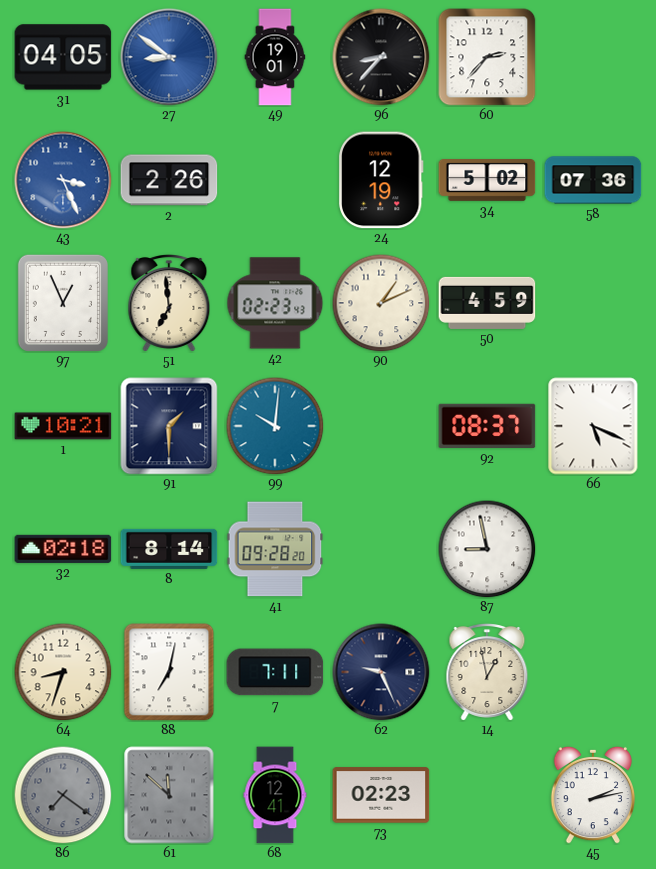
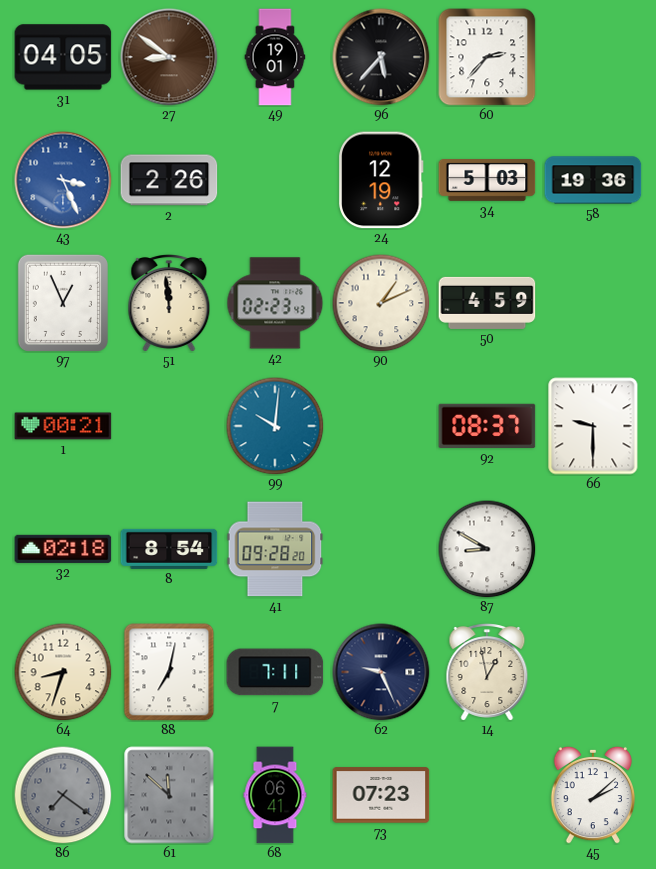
27 dial: blue -> brown (169, 57)
96: 8:37 -> 5:37 (381, 57)
34: 5:02 -> 5:03 (487, 181)
58: 07:36 -> 19:36 (593, 180)
51: 6:59 -> 11:59 (169, 304)
1: 10:21 -> 00:21 (63, 426)
91: 1:30 -> none (169, 426)
66: 5:19 -> 9:30 (593, 426)
8: 8:14 -> 8:54 (169, 549)
87: 8:58 -> 8:50 (487, 549)
68: 12:41 -> 06:41 (275, 795)
73: 02:23 -> 07:23 (381, 795)
45: 2:13 -> 2:08 (592, 795)
